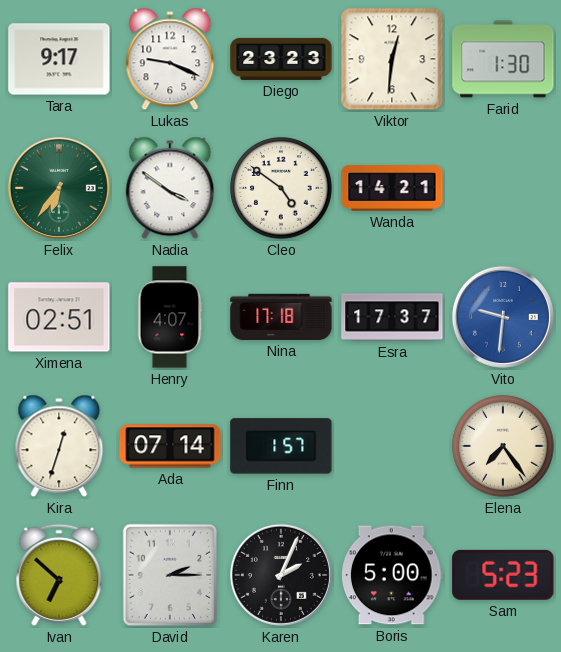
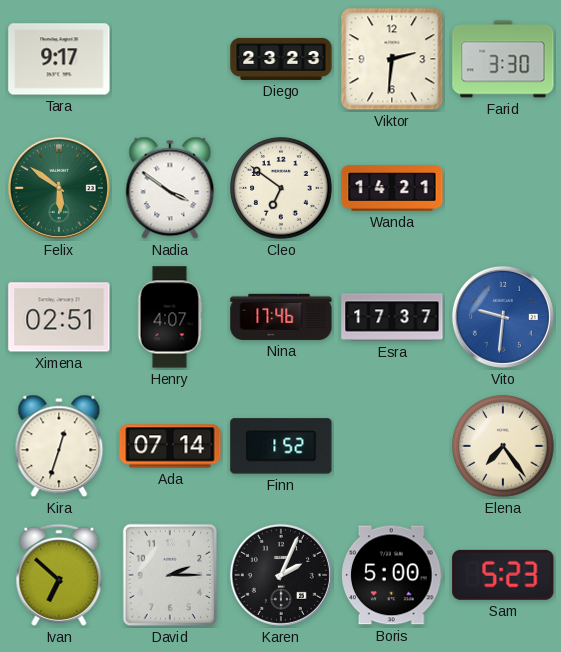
Lukas: 9:19 -> none (170, 59)
Viktor: 12:31 -> 2:31 (392, 59)
Farid: 1:30 -> 3:30 (503, 59)
Felix: 6:36 -> 5:51 (59, 188)
Cleo: 4:51 -> 6:51 (281, 188)
Nina: 17:18 -> 17:46 (281, 317)
Finn: 1:57 -> 1:52 (281, 446)
